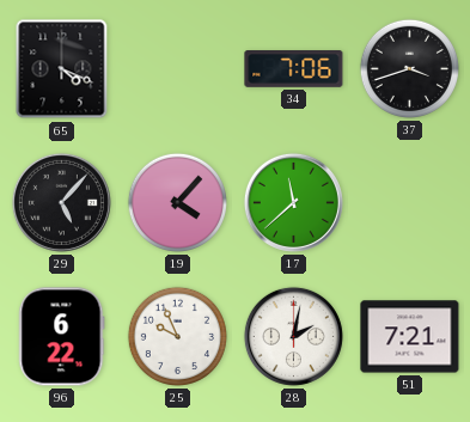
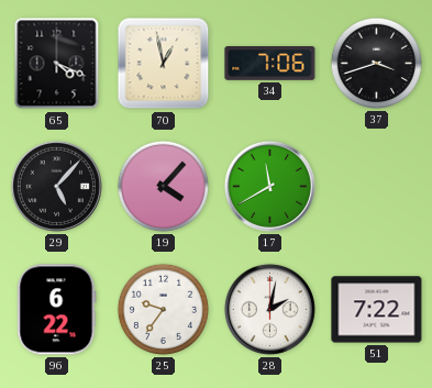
70: none -> 12:58 (164, 64)
17: 11:38 -> 11:40 (269, 186)
25: 9:56 -> 9:36 (163, 309)
51: 7:21 -> 7:22 (377, 310)
